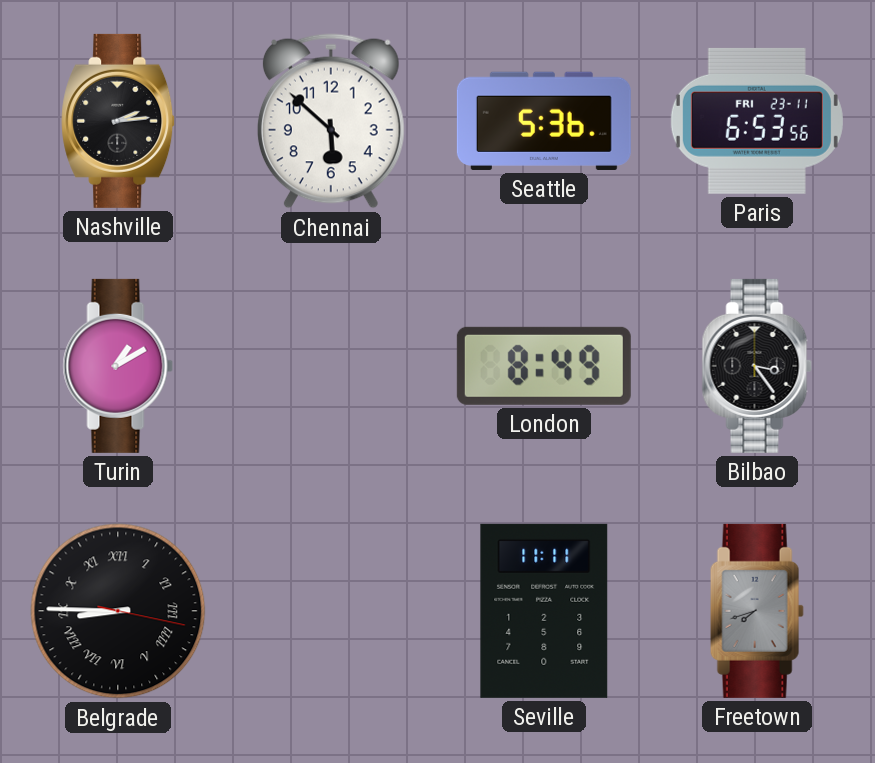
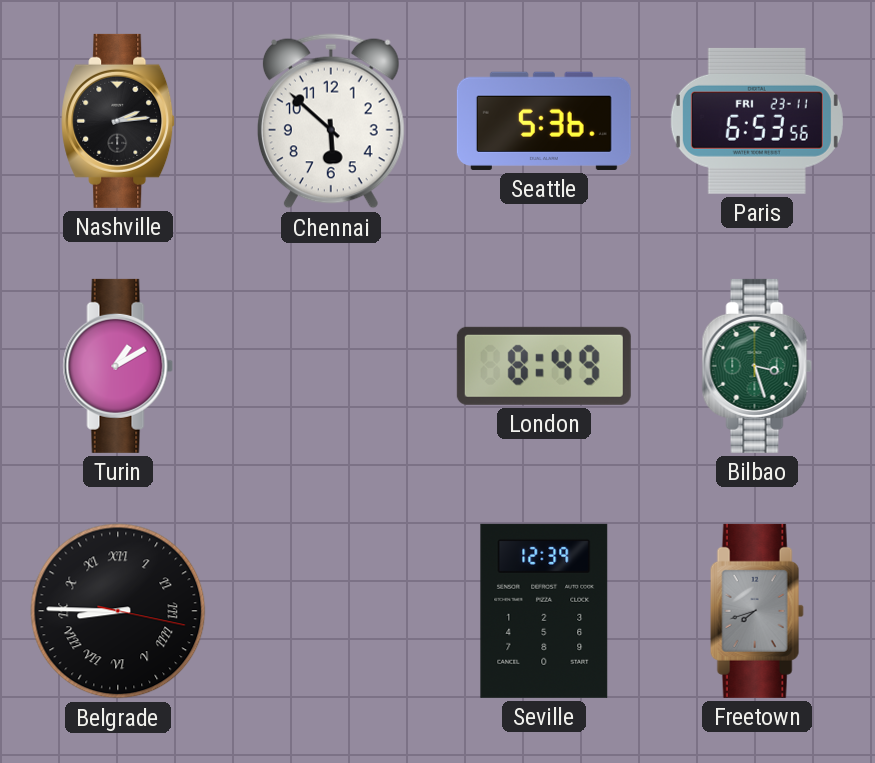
Bilbao: 3:24 -> 3:27 (757, 366)
Bilbao dial: black -> green (757, 366)
Seville: 11:11 -> 12:39 (544, 611)
